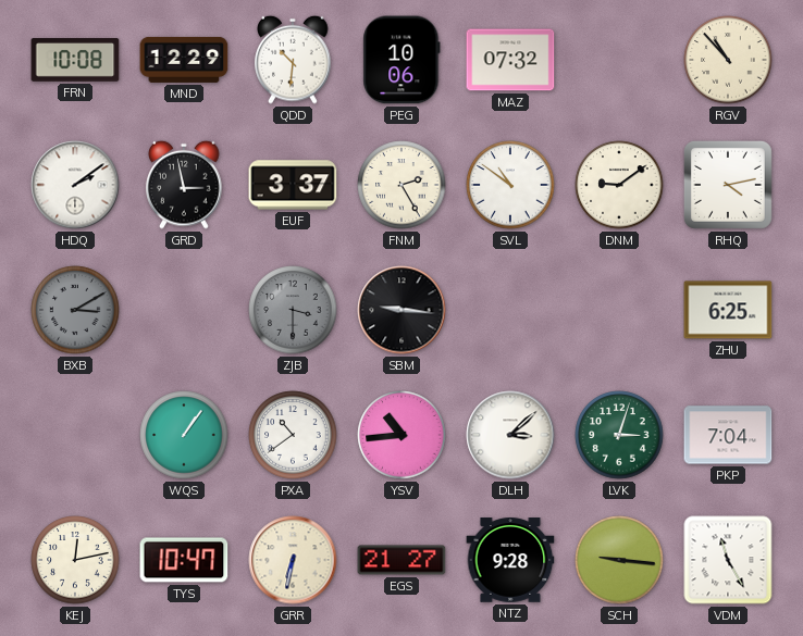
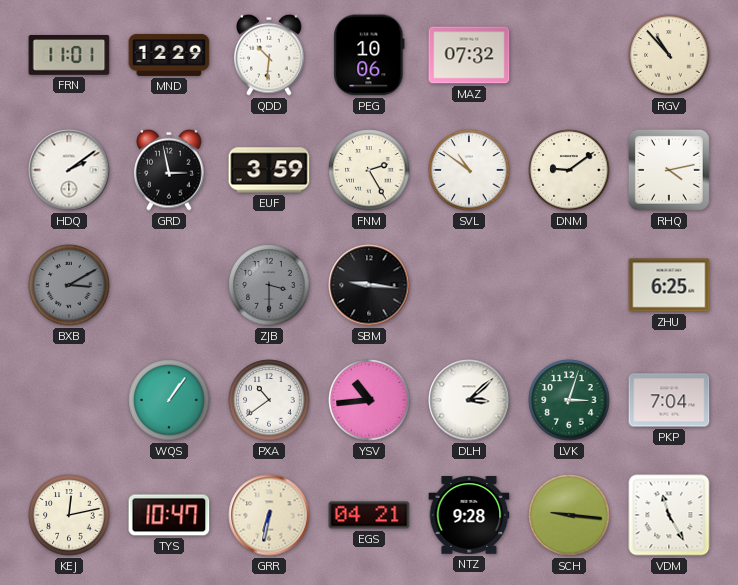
FRN: 10:08 -> 11:01 (69, 56)
EUF: 3:37 -> 3:59 (269, 170)
EGS: 21:27 -> 04:21 (369, 515)
